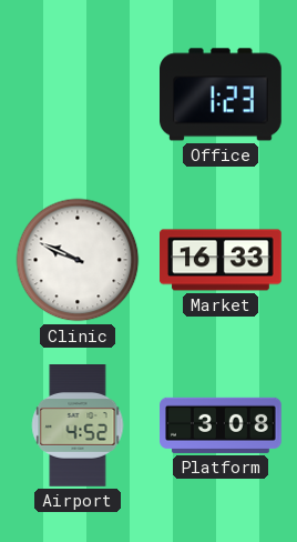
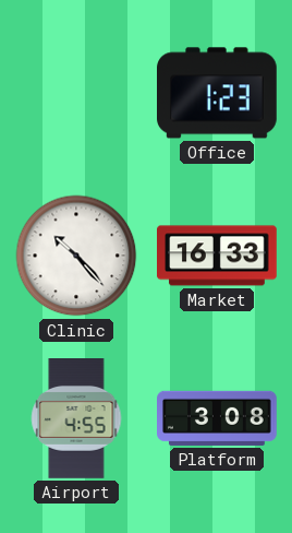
Clinic: 9:49 -> 10:23 (76, 256)
Airport: 4:52 -> 4:55 (76, 419)
